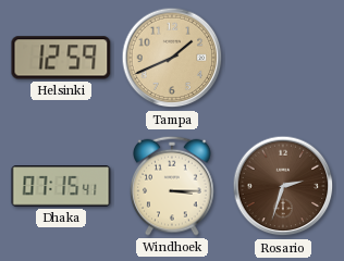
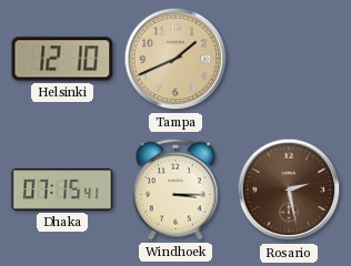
Helsinki: 12:59 -> 12:10 (62, 59)
Rosario: 2:33 -> 2:28 (289, 190)
